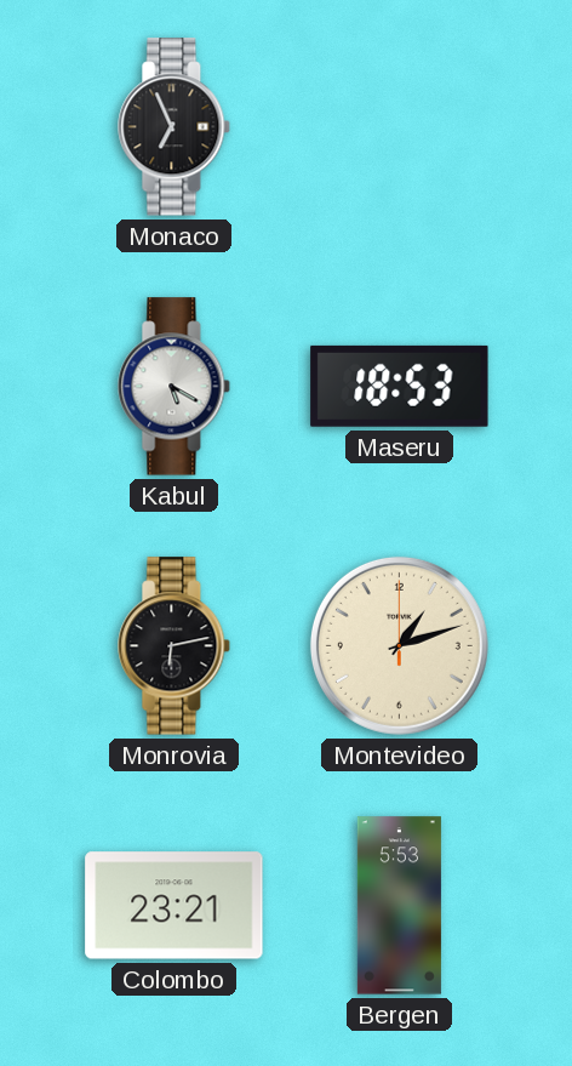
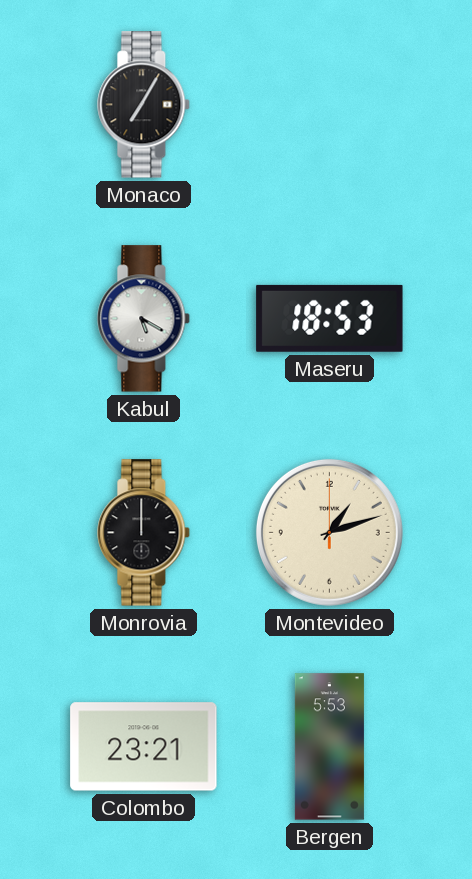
Monaco: 6:56 -> 7:05 (144, 105)
Monrovia: 6:13 -> 12:00 (144, 533)
